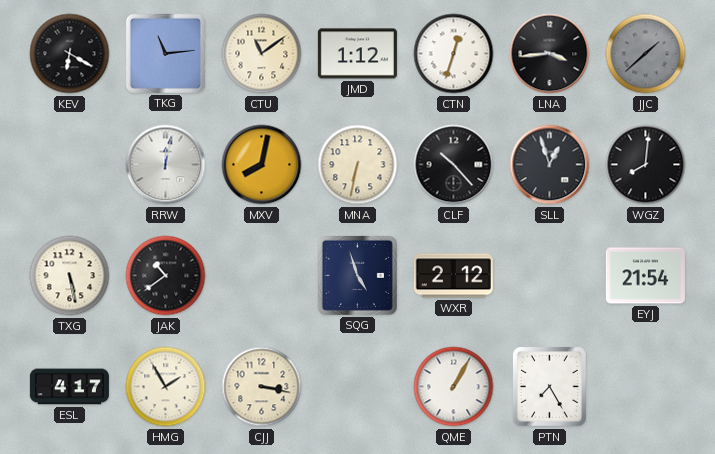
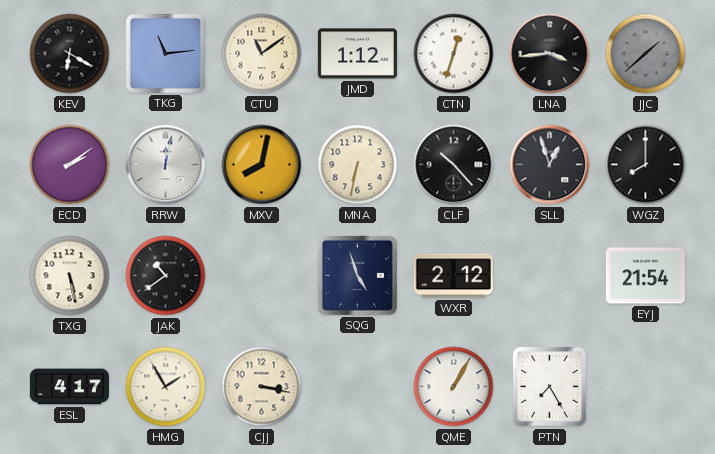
ECD: none -> 2:09 (70, 165)
WGZ: 8:01 -> 8:00 (646, 165)
